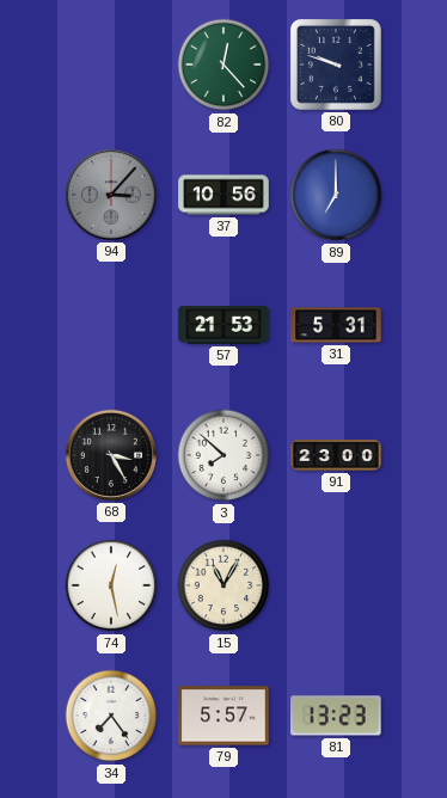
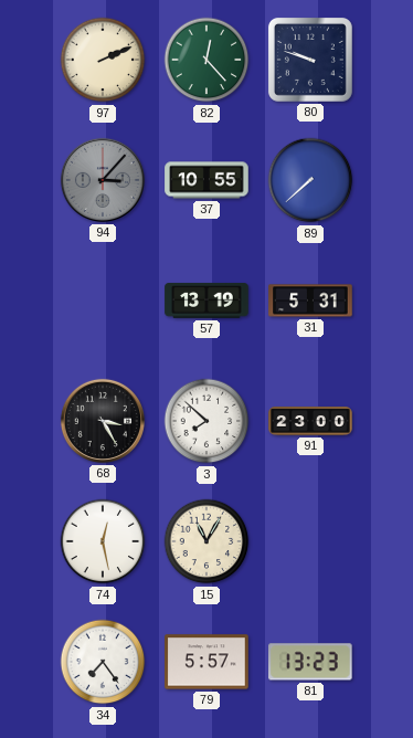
97: none -> 2:11 (103, 60)
37: 10:56 -> 10:55 (206, 180)
89: 7:00 -> 7:38 (310, 180)
57: 21:53 -> 13:19 (206, 301)
